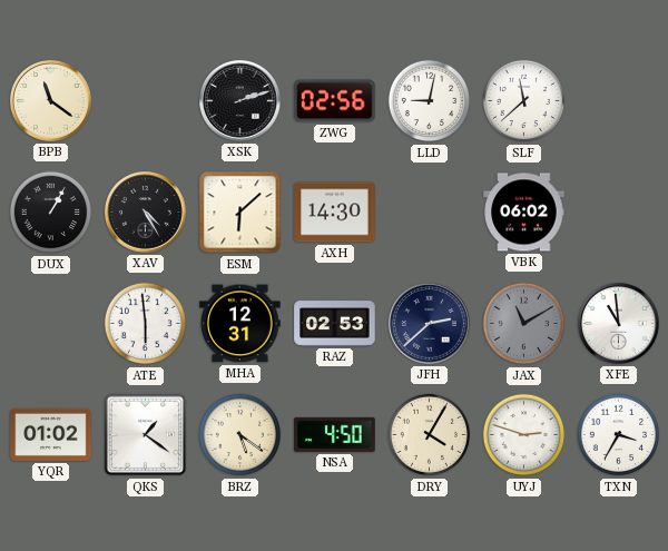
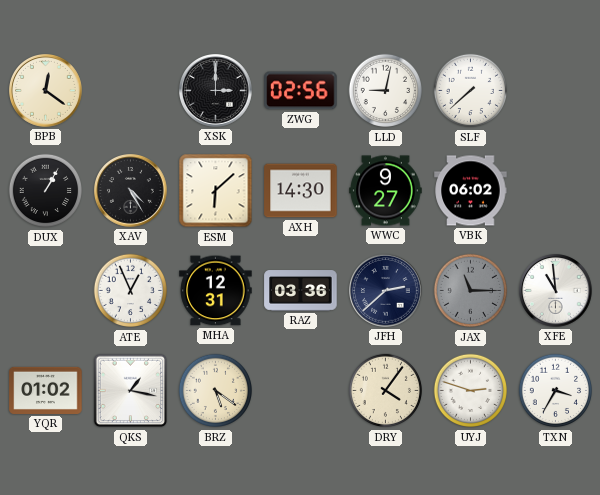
BPB: 11:21 -> 12:21 (46, 91)
XSK: 2:12 -> 3:00 (216, 91)
SLF: 11:38 -> 7:38 (471, 91)
WWC: none -> 9:27 (386, 191)
ATE: 5:59 -> 12:56 (131, 291)
RAZ: 02:53 -> 03:36 (301, 291)
JAX: 11:10 -> 11:15 (471, 291)
QKS: 1:21 -> 1:17 (131, 391)
NSA: 4:50 -> none (335, 434)
DRY: 4:05 -> 4:06 (386, 391)
